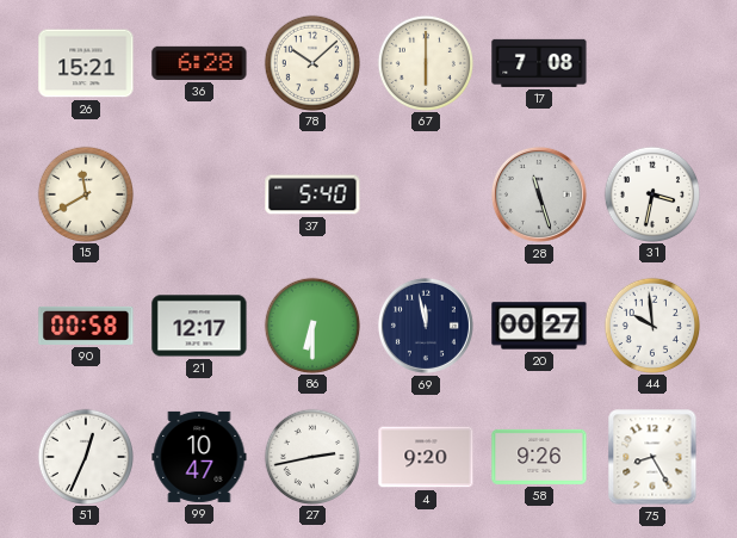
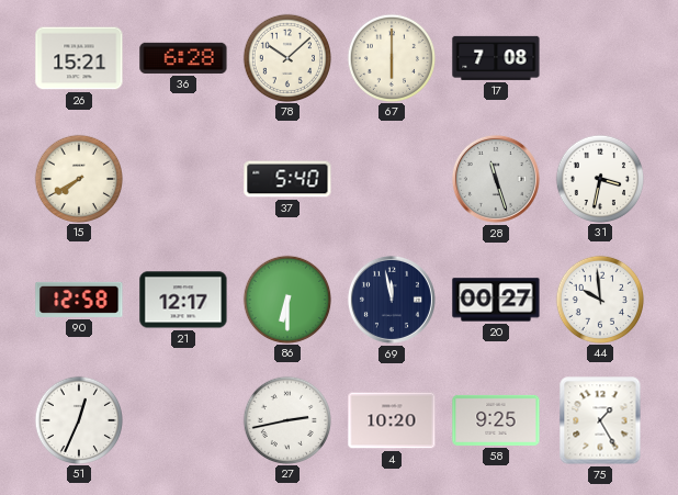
15: 11:40 -> 7:40 (78, 178)
90: 00:58 -> 12:58 (79, 300)
99: 10:47 -> none (199, 457)
4: 9:20 -> 10:20 (392, 420)
58: 9:26 -> 9:25 (496, 420)
75: 8:25 -> 1:25 (600, 420)
